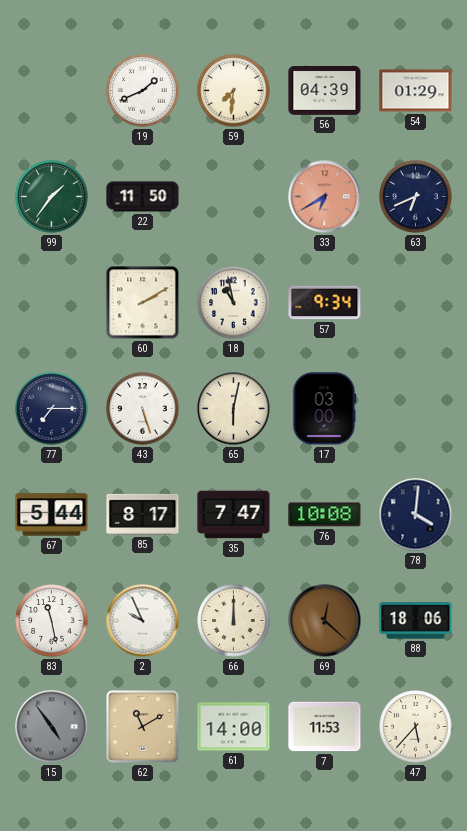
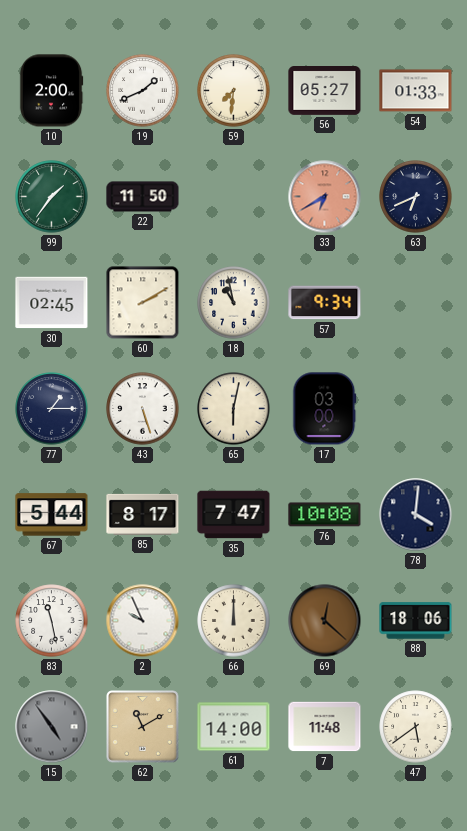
10: none -> 2:00 (51, 91)
56: 04:39 -> 05:27 (325, 91)
54: 01:29 -> 01:33 (416, 91)
30: none -> 02:45 (52, 303)
77: 7:15 -> 1:15 (52, 409)
7: 11:53 -> 11:48 (325, 727)
47: 5:37 -> 5:39 (416, 727)
